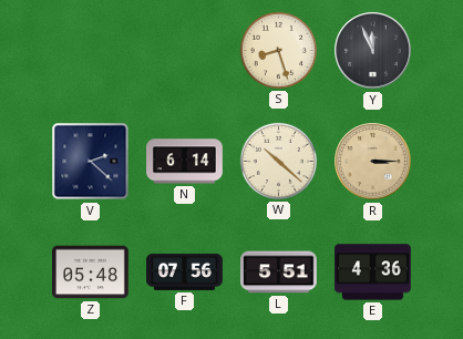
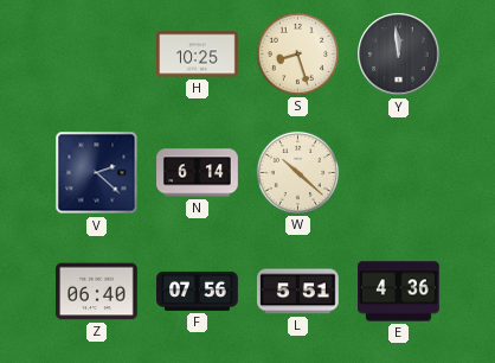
H: none -> 10:25 (198, 55)
Y: 11:56 -> 11:59 (399, 55)
R: 3:15 -> none (373, 162)
Z: 05:48 -> 06:40 (97, 292)
